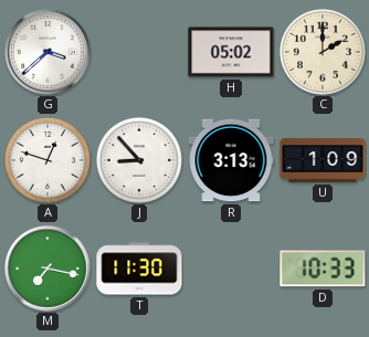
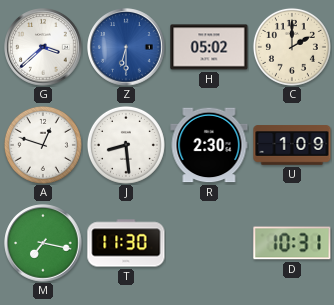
Z: none -> 6:30 (126, 47)
J: 8:53 -> 8:29 (126, 145)
R: 3:13 -> 2:30 (209, 145)
D: 10:33 -> 10:31 (292, 243)
